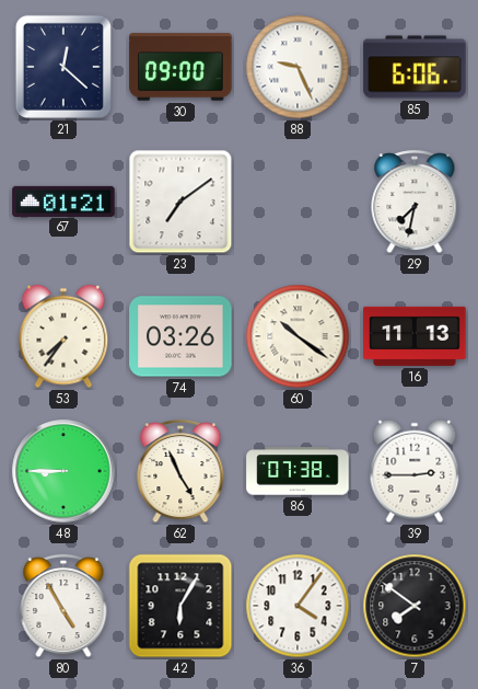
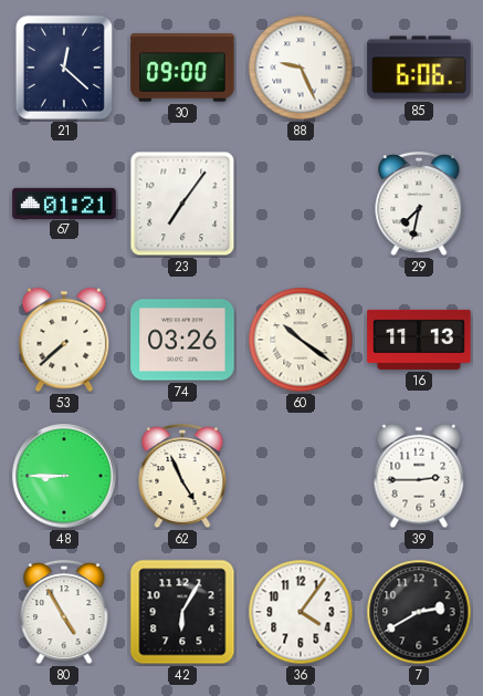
23: 7:09 -> 7:06 (182, 204)
53: 7:36 -> 7:38 (64, 340)
86: 07:38 -> none (298, 471)
7: 7:51 -> 2:40 (419, 612)
